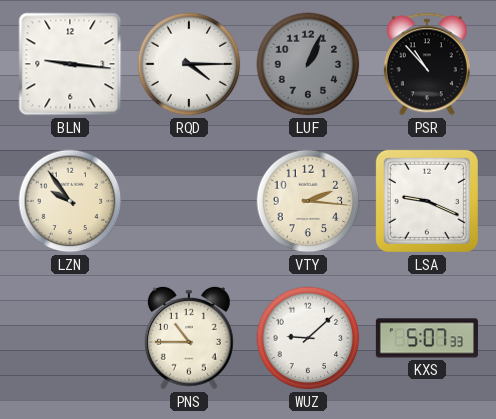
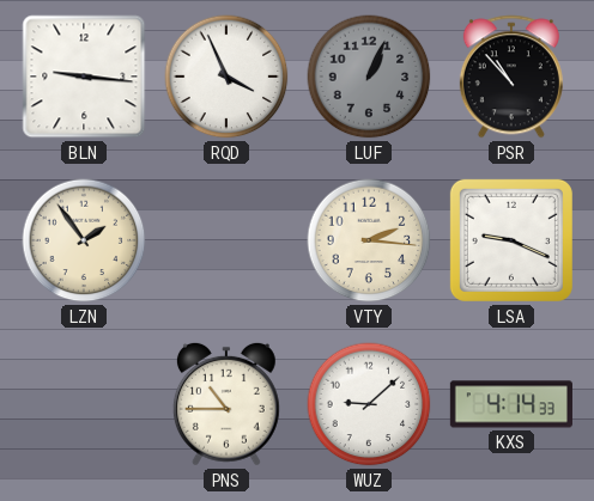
RQD: 4:15 -> 3:56 (226, 77)
LZN: 9:54 -> 1:54 (84, 240)
KXS: 5:07 -> 4:14 (511, 404)
